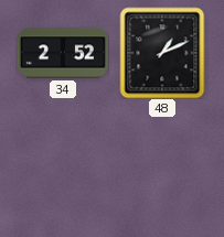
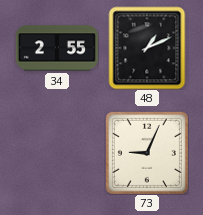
34: 2:52 -> 2:55 (56, 48)
73: none -> 9:04 (147, 153)
